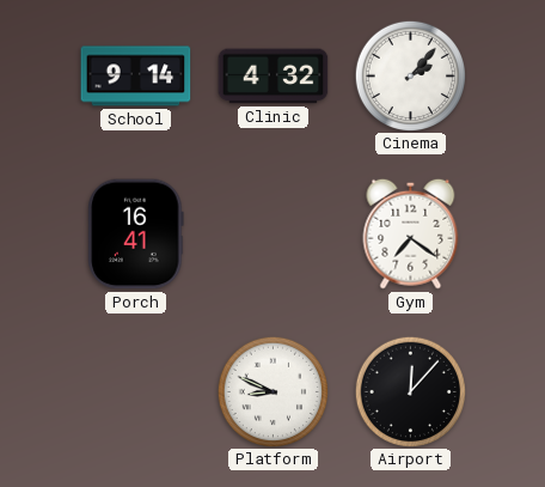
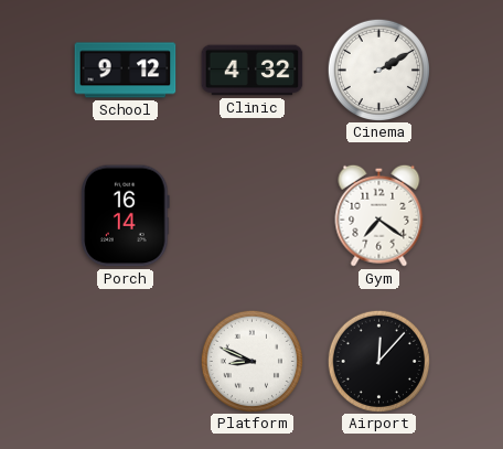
School: 9:14 -> 9:12 (126, 71)
Cinema: 2:07 -> 2:10 (378, 70)
Porch: 16:41 -> 16:14 (126, 216)
